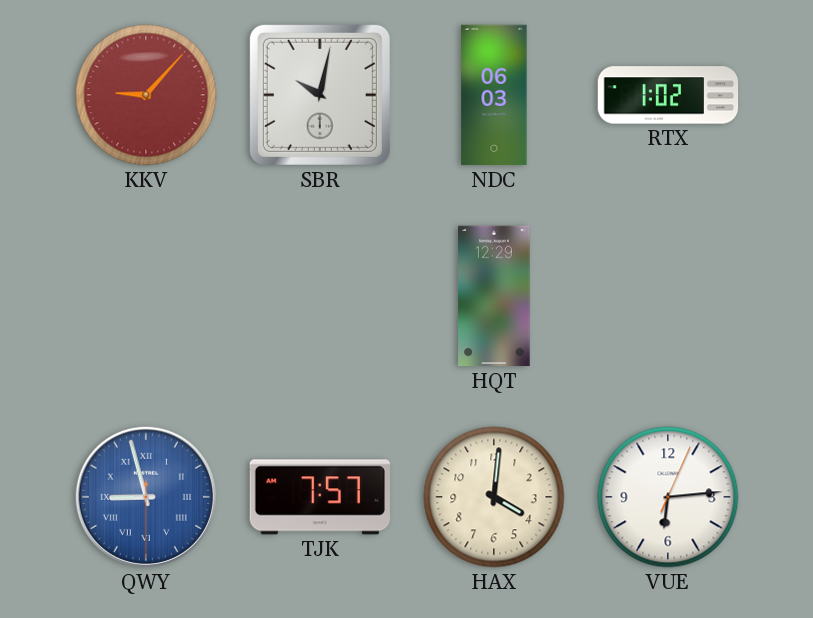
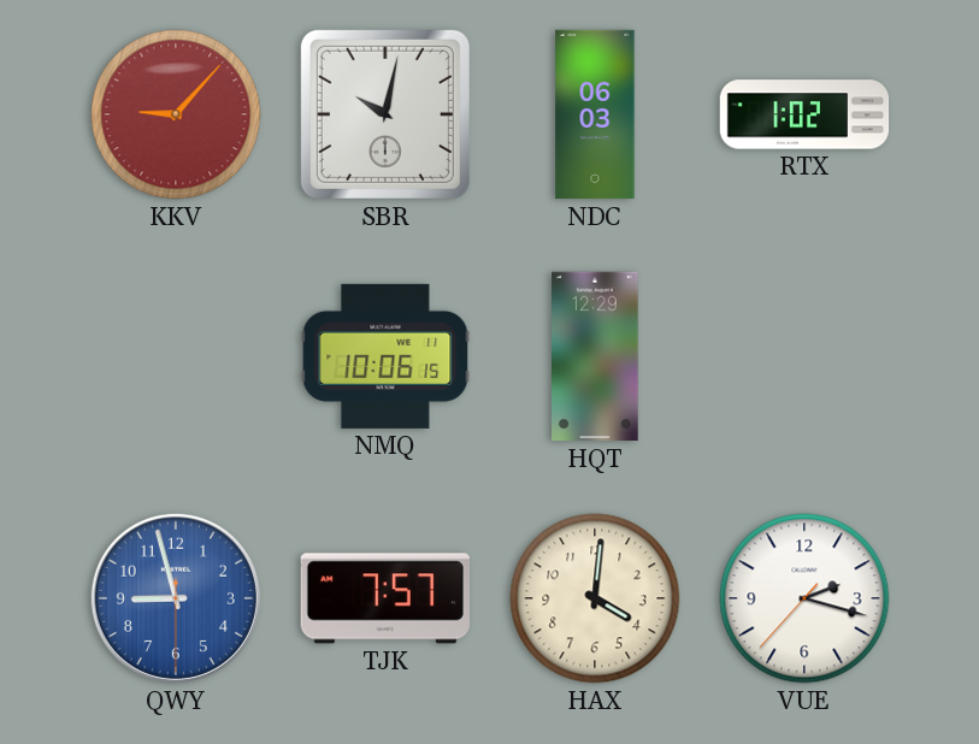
NMQ: none -> 10:06 (385, 356)
QWY numerals: Roman -> Arabic (176, 598)
VUE: 6:14 -> 2:17 (804, 598)
